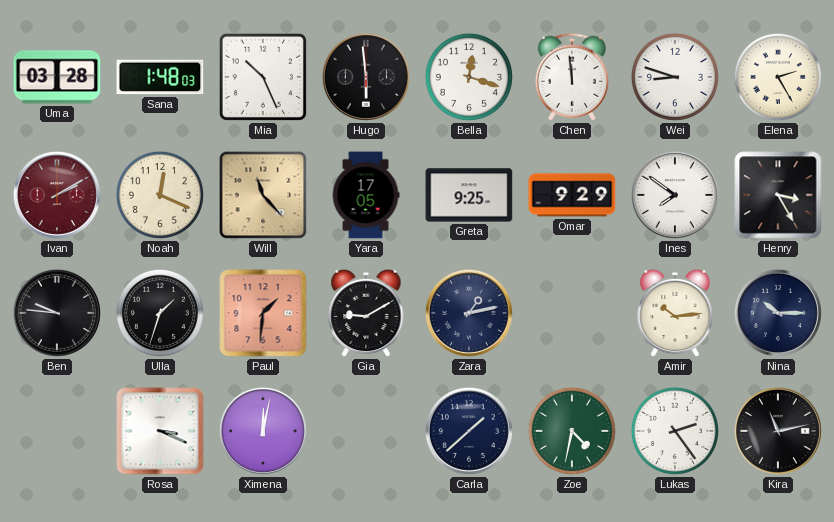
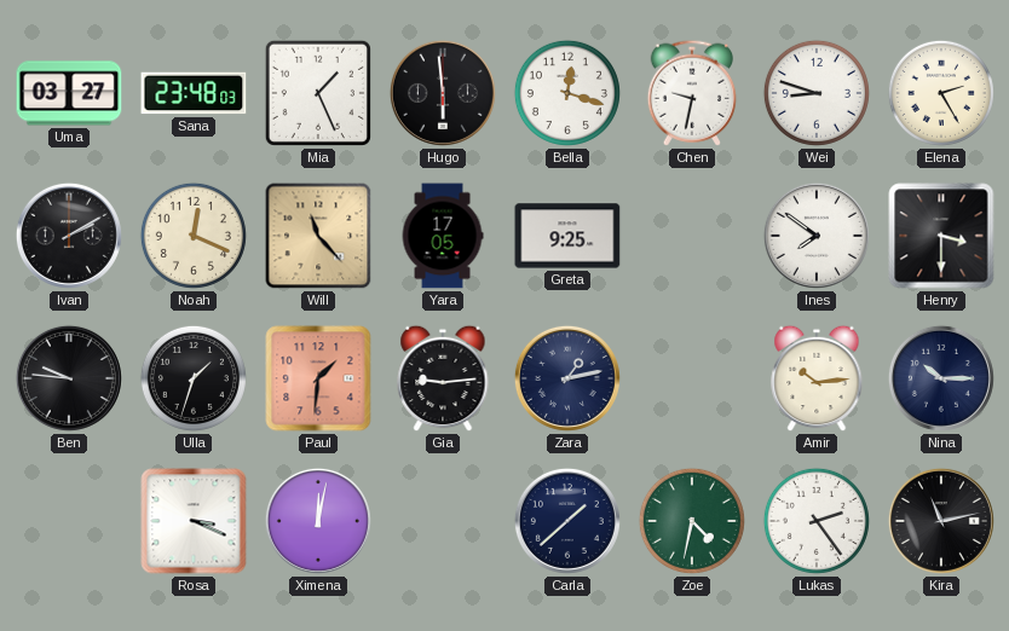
Uma: 03:28 -> 03:27 (69, 93)
Sana: 1:48 -> 23:48 (194, 93)
Mia: 10:26 -> 1:26 (318, 93)
Chen: 11:59 -> 9:32 (692, 93)
Ivan dial: burgundy -> black (69, 236)
Omar: 9:29 -> none (572, 195)
Henry: 3:25 -> 3:30 (941, 236)
Gia: 9:10 -> 9:14 (443, 378)
